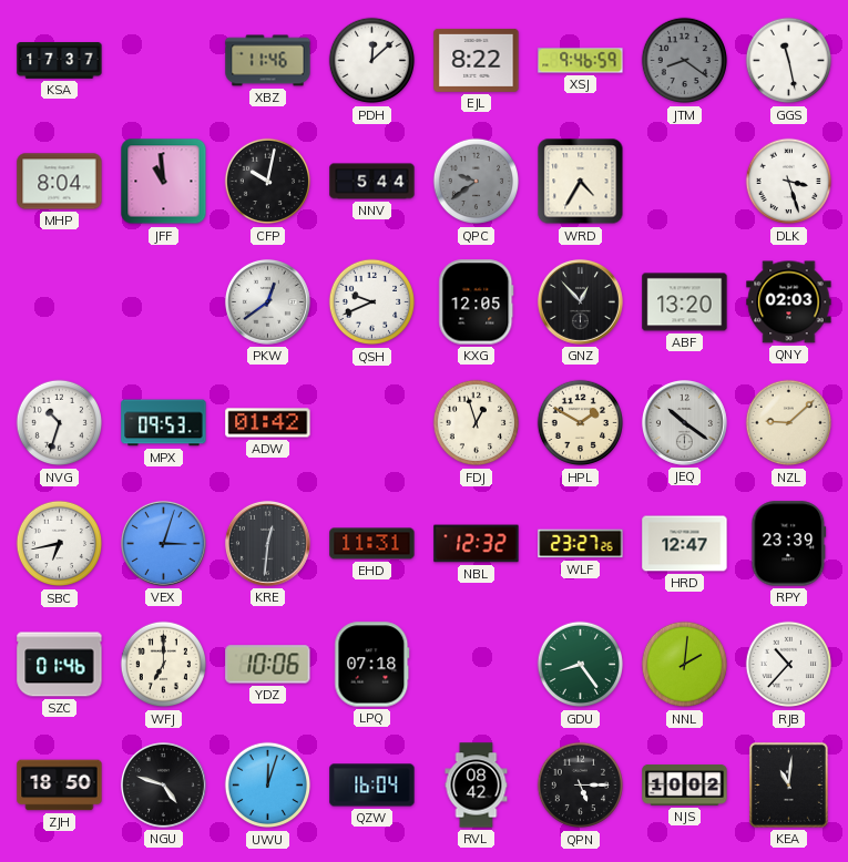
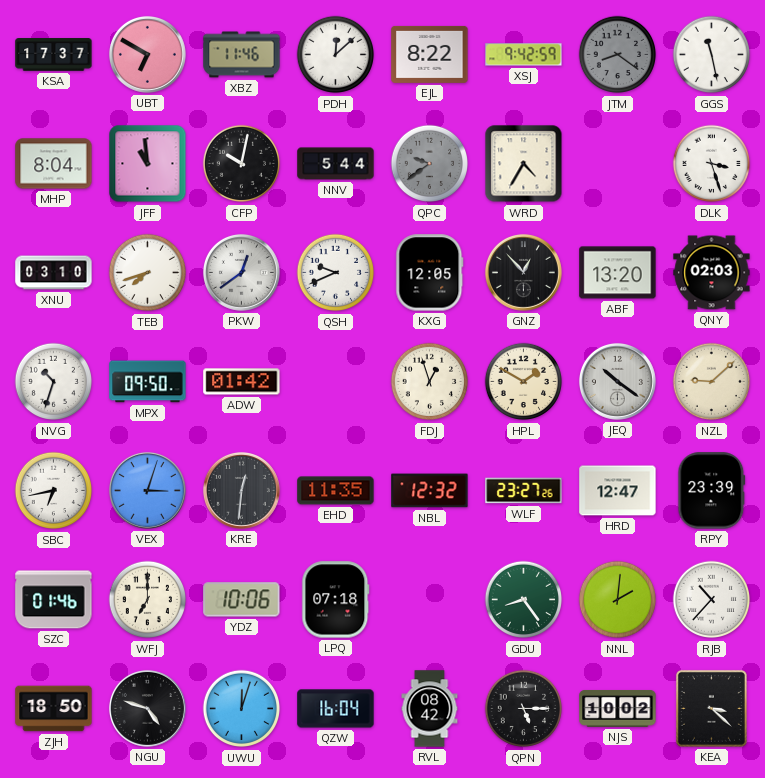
UBT: none -> 6:50 (147, 54)
XSJ: 9:46 -> 9:42 (524, 55)
XNU: none -> 03:10 (54, 273)
TEB: none -> 7:42 (148, 273)
MPX: 09:53 -> 09:50 (148, 382)
EHD: 11:31 -> 11:35 (336, 491)
KEA: 11:01 -> 3:22 (711, 708)
